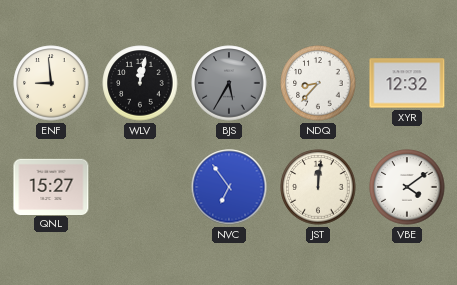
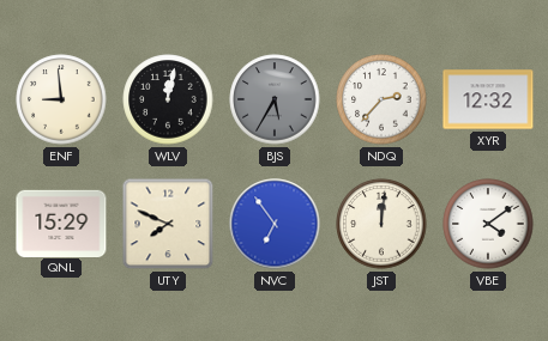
NDQ: 8:37 -> 2:37 (381, 99)
QNL: 15:27 -> 15:29 (61, 223)
UTY: none -> 7:49 (168, 224)
